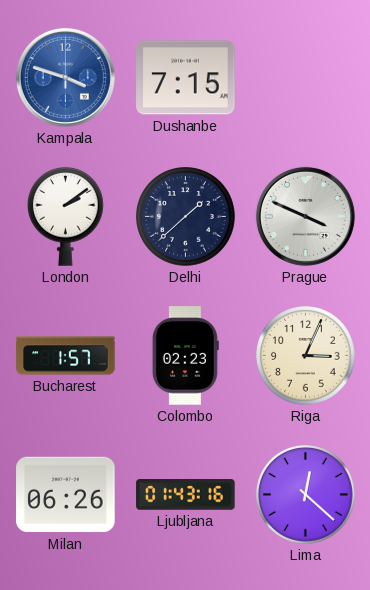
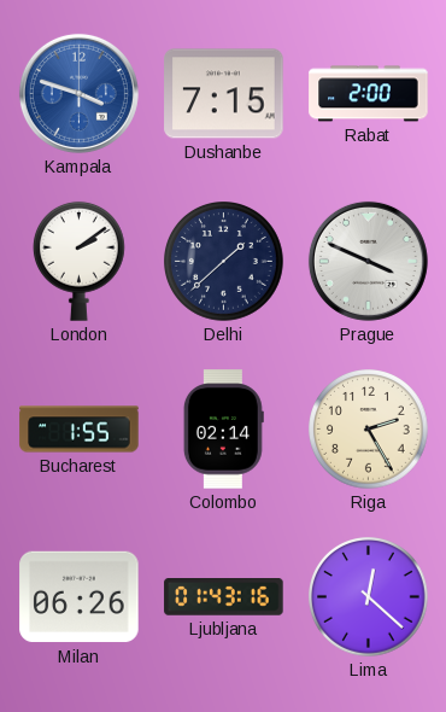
Rabat: none -> 2:00 (369, 94)
Bucharest: 1:57 -> 1:55 (80, 430)
Colombo: 02:23 -> 02:14 (223, 430)
Riga: 3:04 -> 2:25 (369, 430)
